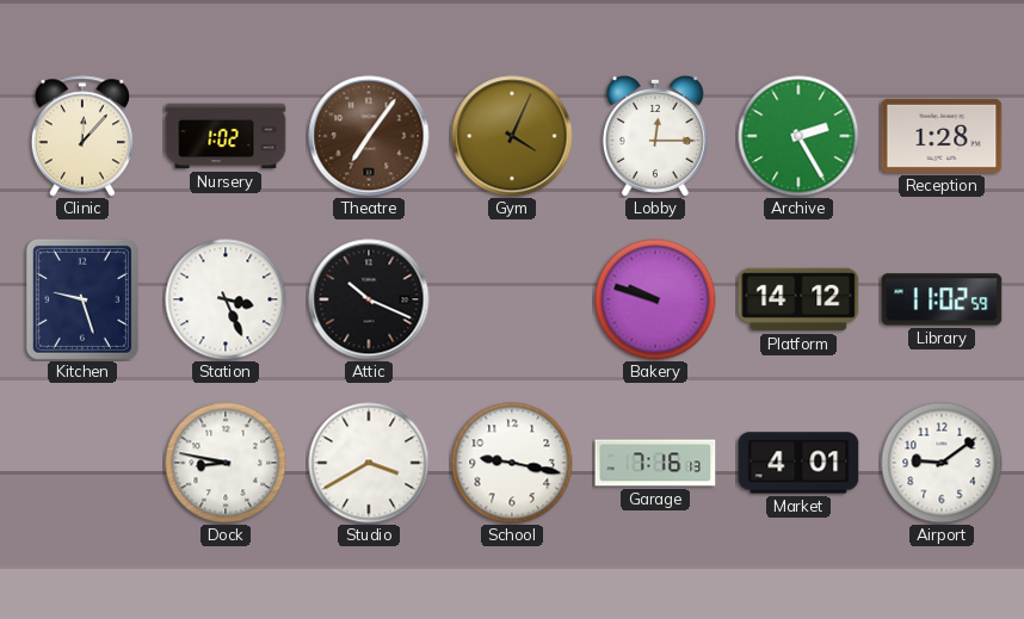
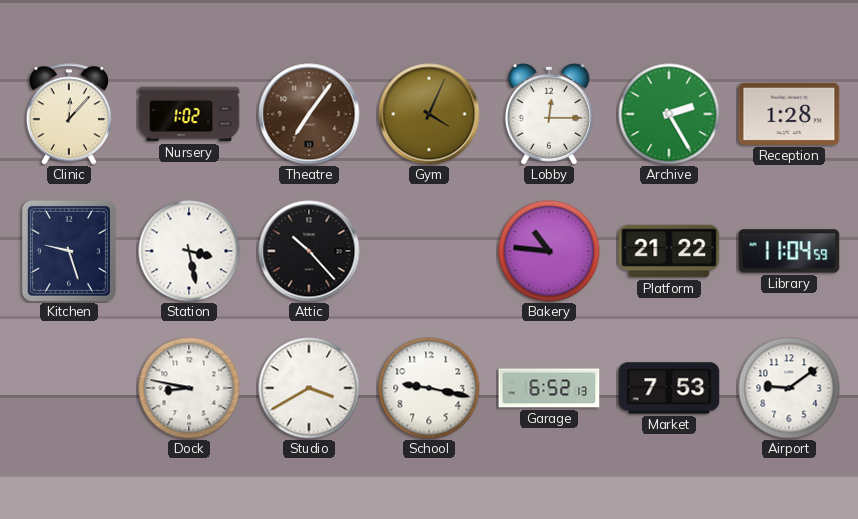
Station: 3:26 -> 3:28 (189, 251)
Attic: 10:19 -> 10:23 (309, 251)
Bakery: 9:48 -> 10:46 (549, 251)
Platform: 14:12 -> 21:22 (669, 251)
Library: 11:02 -> 11:04 (789, 251)
Garage: 7:16 -> 6:52 (549, 388)
Market: 4:01 -> 7:53 (669, 388)
